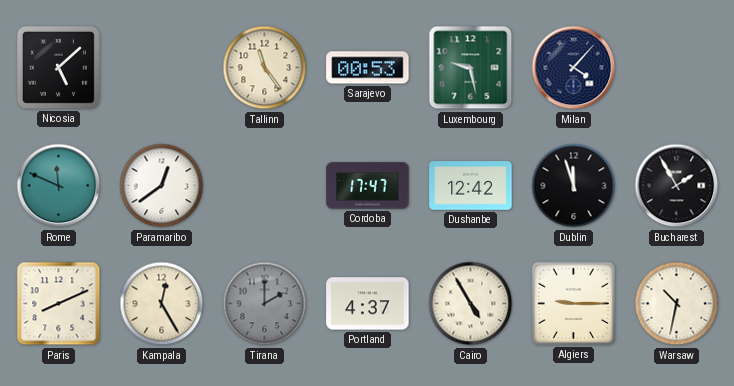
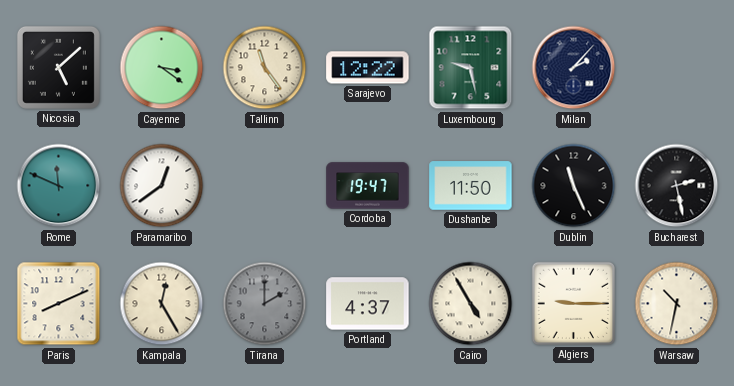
Cayenne: none -> 3:21 (162, 68)
Sarajevo: 00:53 -> 12:22 (368, 68)
Milan: 4:07 -> 2:07 (574, 68)
Cordoba: 17:47 -> 19:47 (368, 186)
Dushanbe: 12:42 -> 11:50 (471, 186)
Dublin: 11:57 -> 11:26 (574, 186)
Bucharest: 1:55 -> 2:28 (677, 186)
